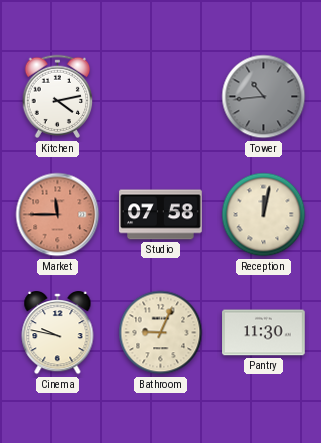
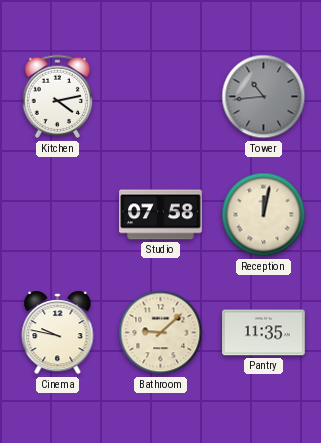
Market: 11:45 -> none (58, 215)
Bathroom: 9:04 -> 9:08 (161, 333)
Pantry: 11:30 -> 11:35 (264, 333)
